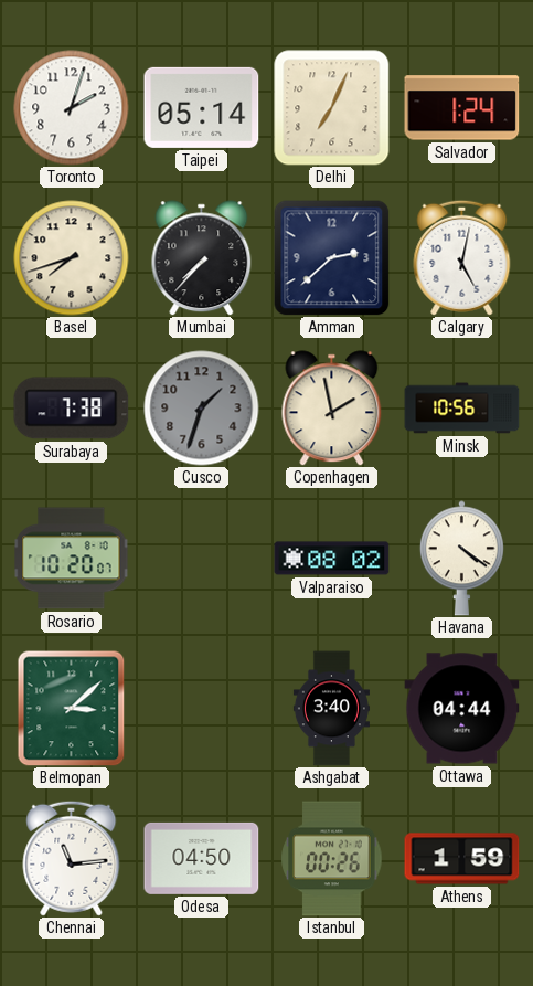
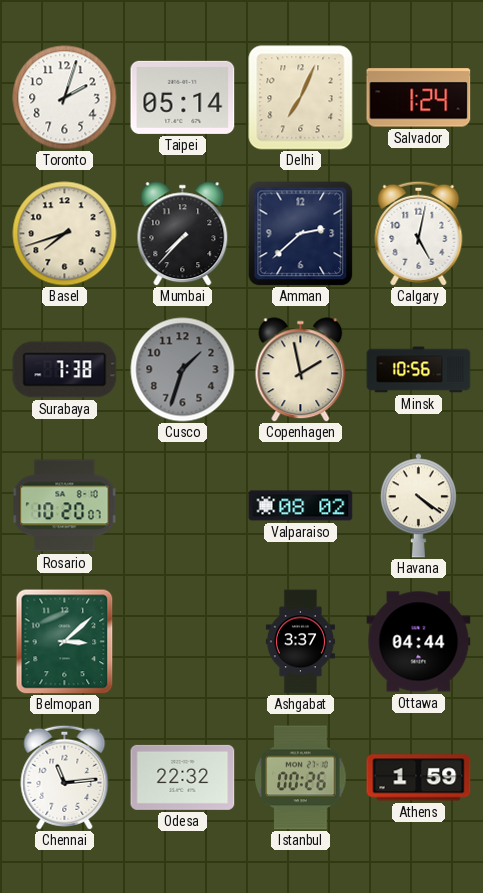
Ashgabat: 3:40 -> 3:37 (300, 642)
Odesa: 04:50 -> 22:32 (183, 777)
